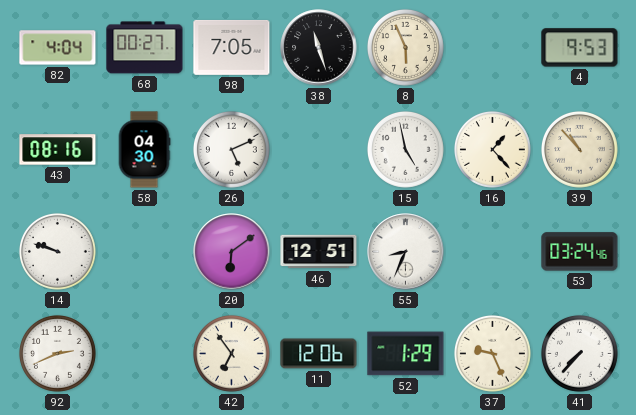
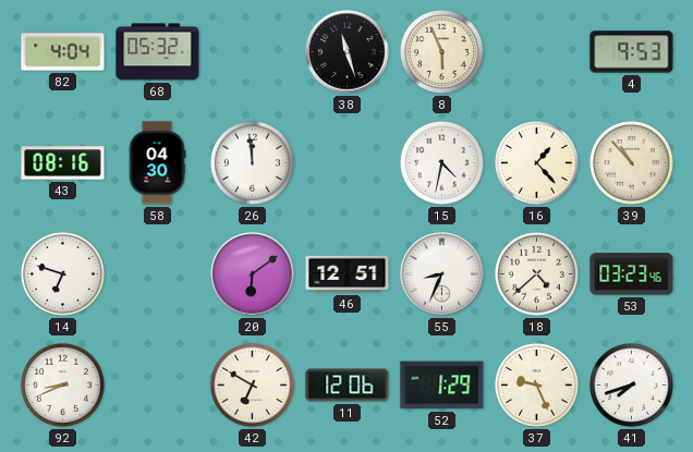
68: 00:27 -> 05:32 (158, 52)
98: 7:05 -> none (232, 47)
26: 5:11 -> 11:59 (252, 162)
15: 4:58 -> 4:32 (441, 162)
14: 9:48 -> 6:48 (62, 273)
18: none -> 4:38 (536, 273)
53: 03:24 -> 03:23 (632, 274)
92: 2:41 -> 8:41 (62, 384)
42: 6:54 -> 6:50 (252, 384)
41: 7:37 -> 7:42 (631, 384)
